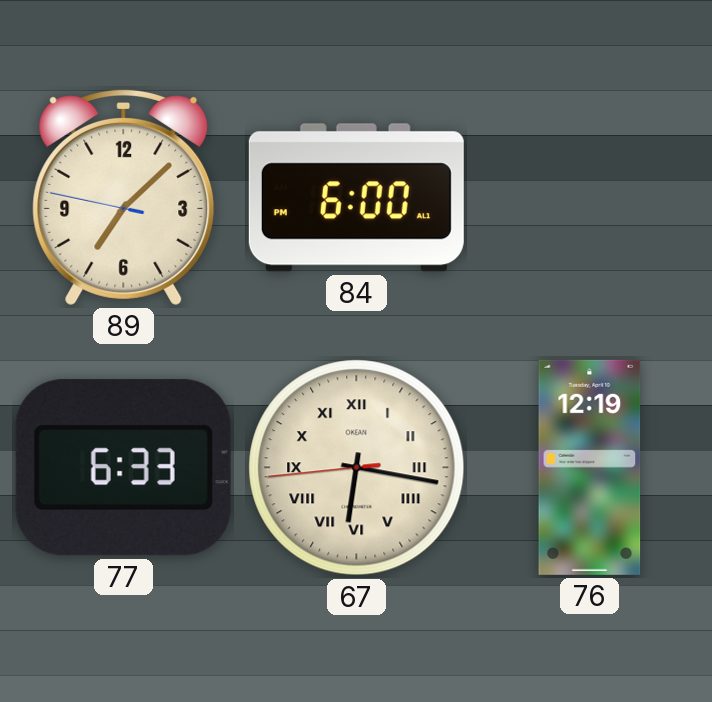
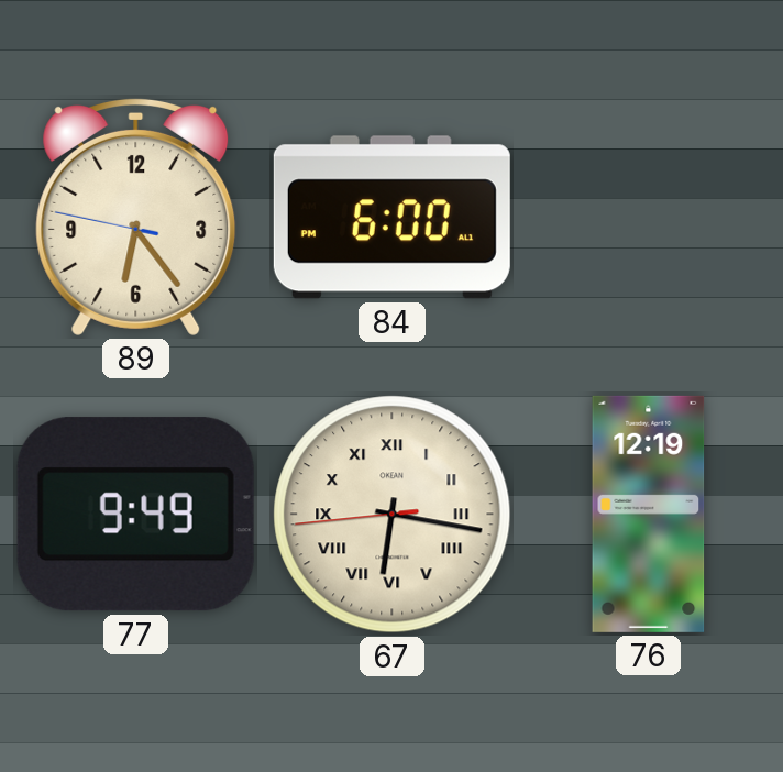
89: 7:07 -> 6:23 (136, 217)
77: 6:33 -> 9:49 (135, 515)
